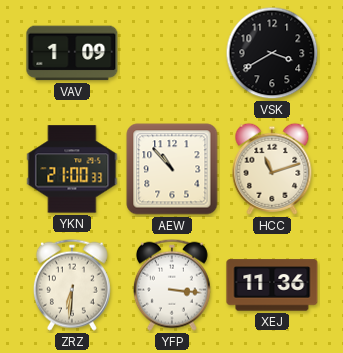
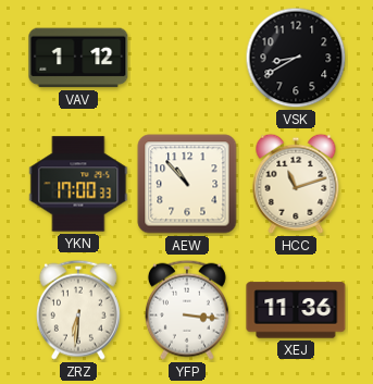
VAV: 1:09 -> 1:12 (78, 58)
VSK: 3:40 -> 8:40 (296, 58)
YKN: 21:00 -> 17:00 (78, 184)
